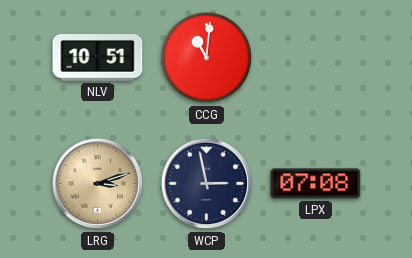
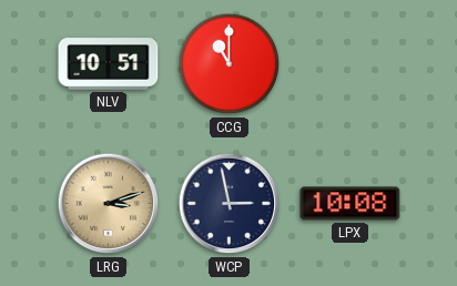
CCG: 11:01 -> 11:00 (230, 64)
LPX: 07:08 -> 10:08 (351, 204)
